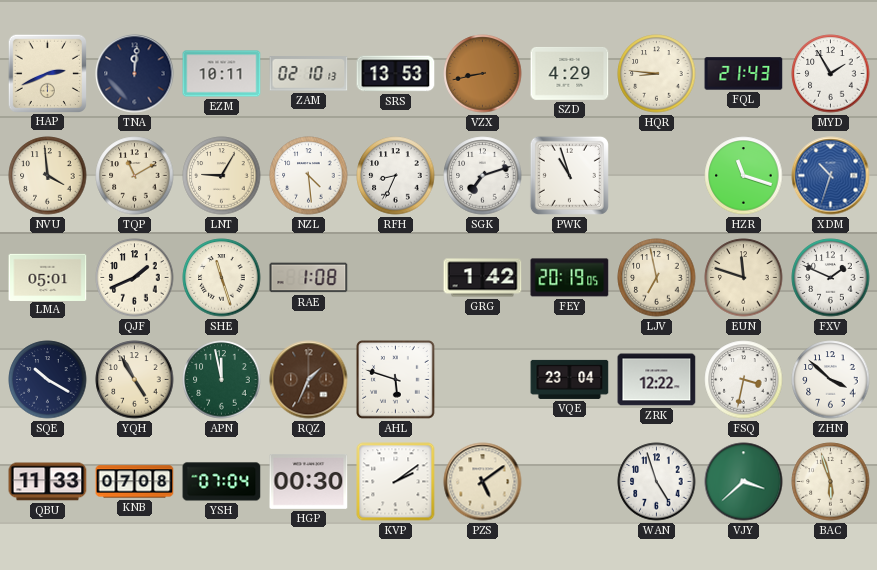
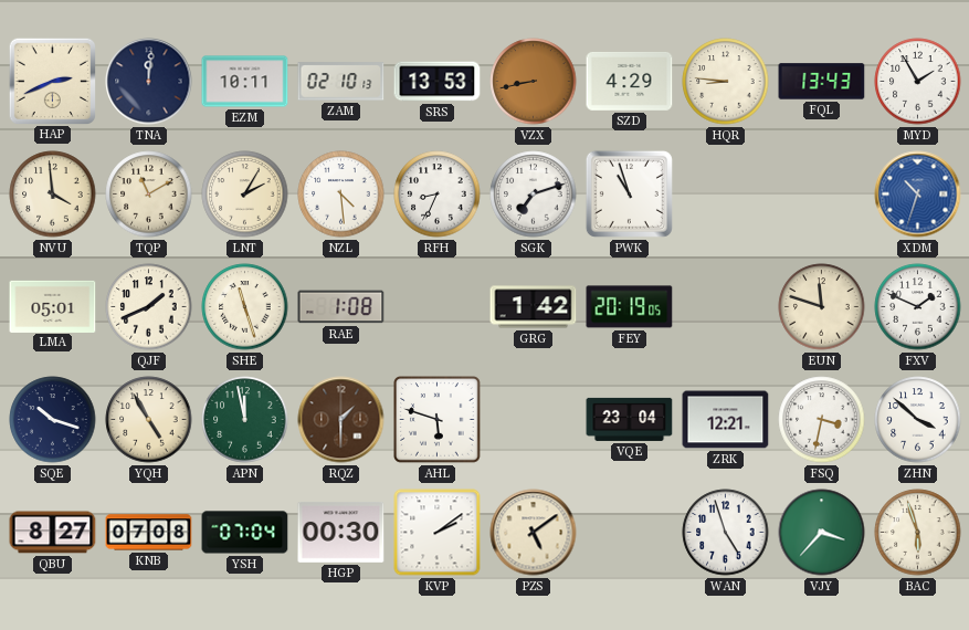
FQL: 21:43 -> 13:43 (822, 82)
LNT: 9:05 -> 2:05 (245, 195)
HZR: 11:18 -> none (744, 176)
LJV: 6:58 -> none (657, 278)
SQE: 10:20 -> 10:18 (53, 420)
RQZ: 1:34 -> 1:30 (341, 420)
ZRK: 12:22 -> 12:21 (726, 420)
QBU: 11:33 -> 8:27 (53, 533)
VJY: 3:38 -> 3:37 (822, 533)
